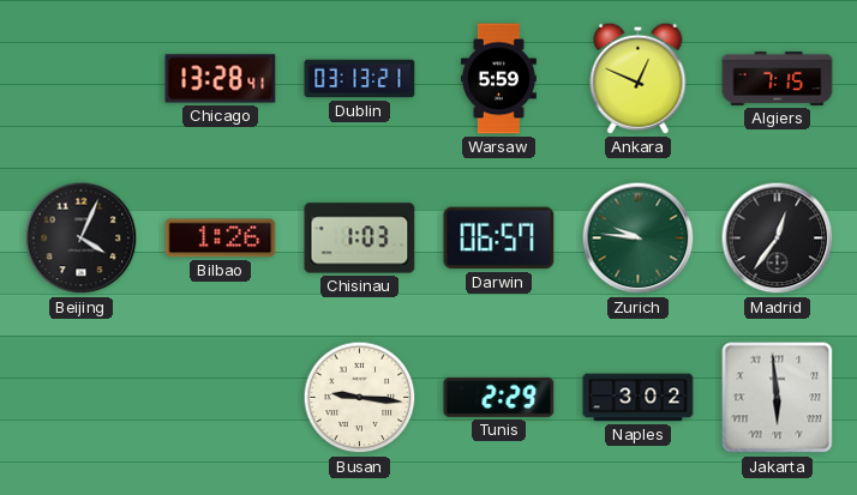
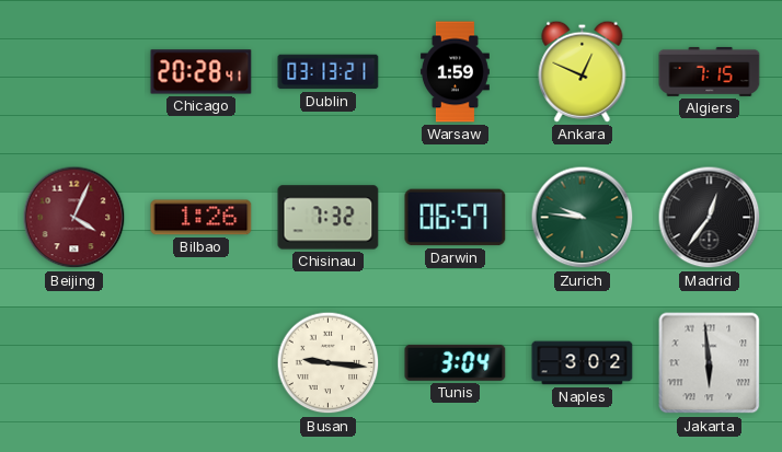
Chicago: 13:28 -> 20:28 (202, 72)
Warsaw: 5:59 -> 1:59 (455, 72)
Beijing dial: black -> burgundy (74, 218)
Chisinau: 1:03 -> 7:32 (329, 218)
Tunis: 2:29 -> 3:04 (456, 362)
